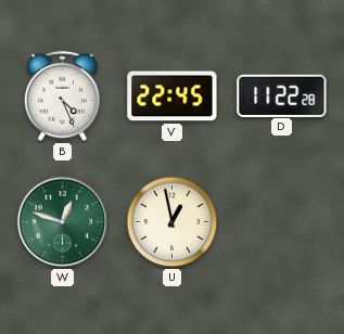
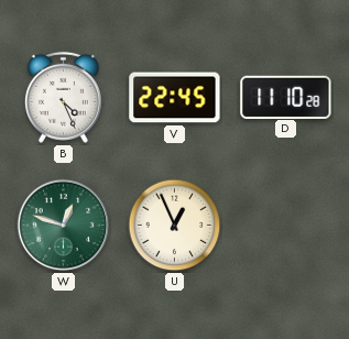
D: 11:22 -> 11:10 (286, 97)
U: 12:58 -> 12:56 (175, 226)
